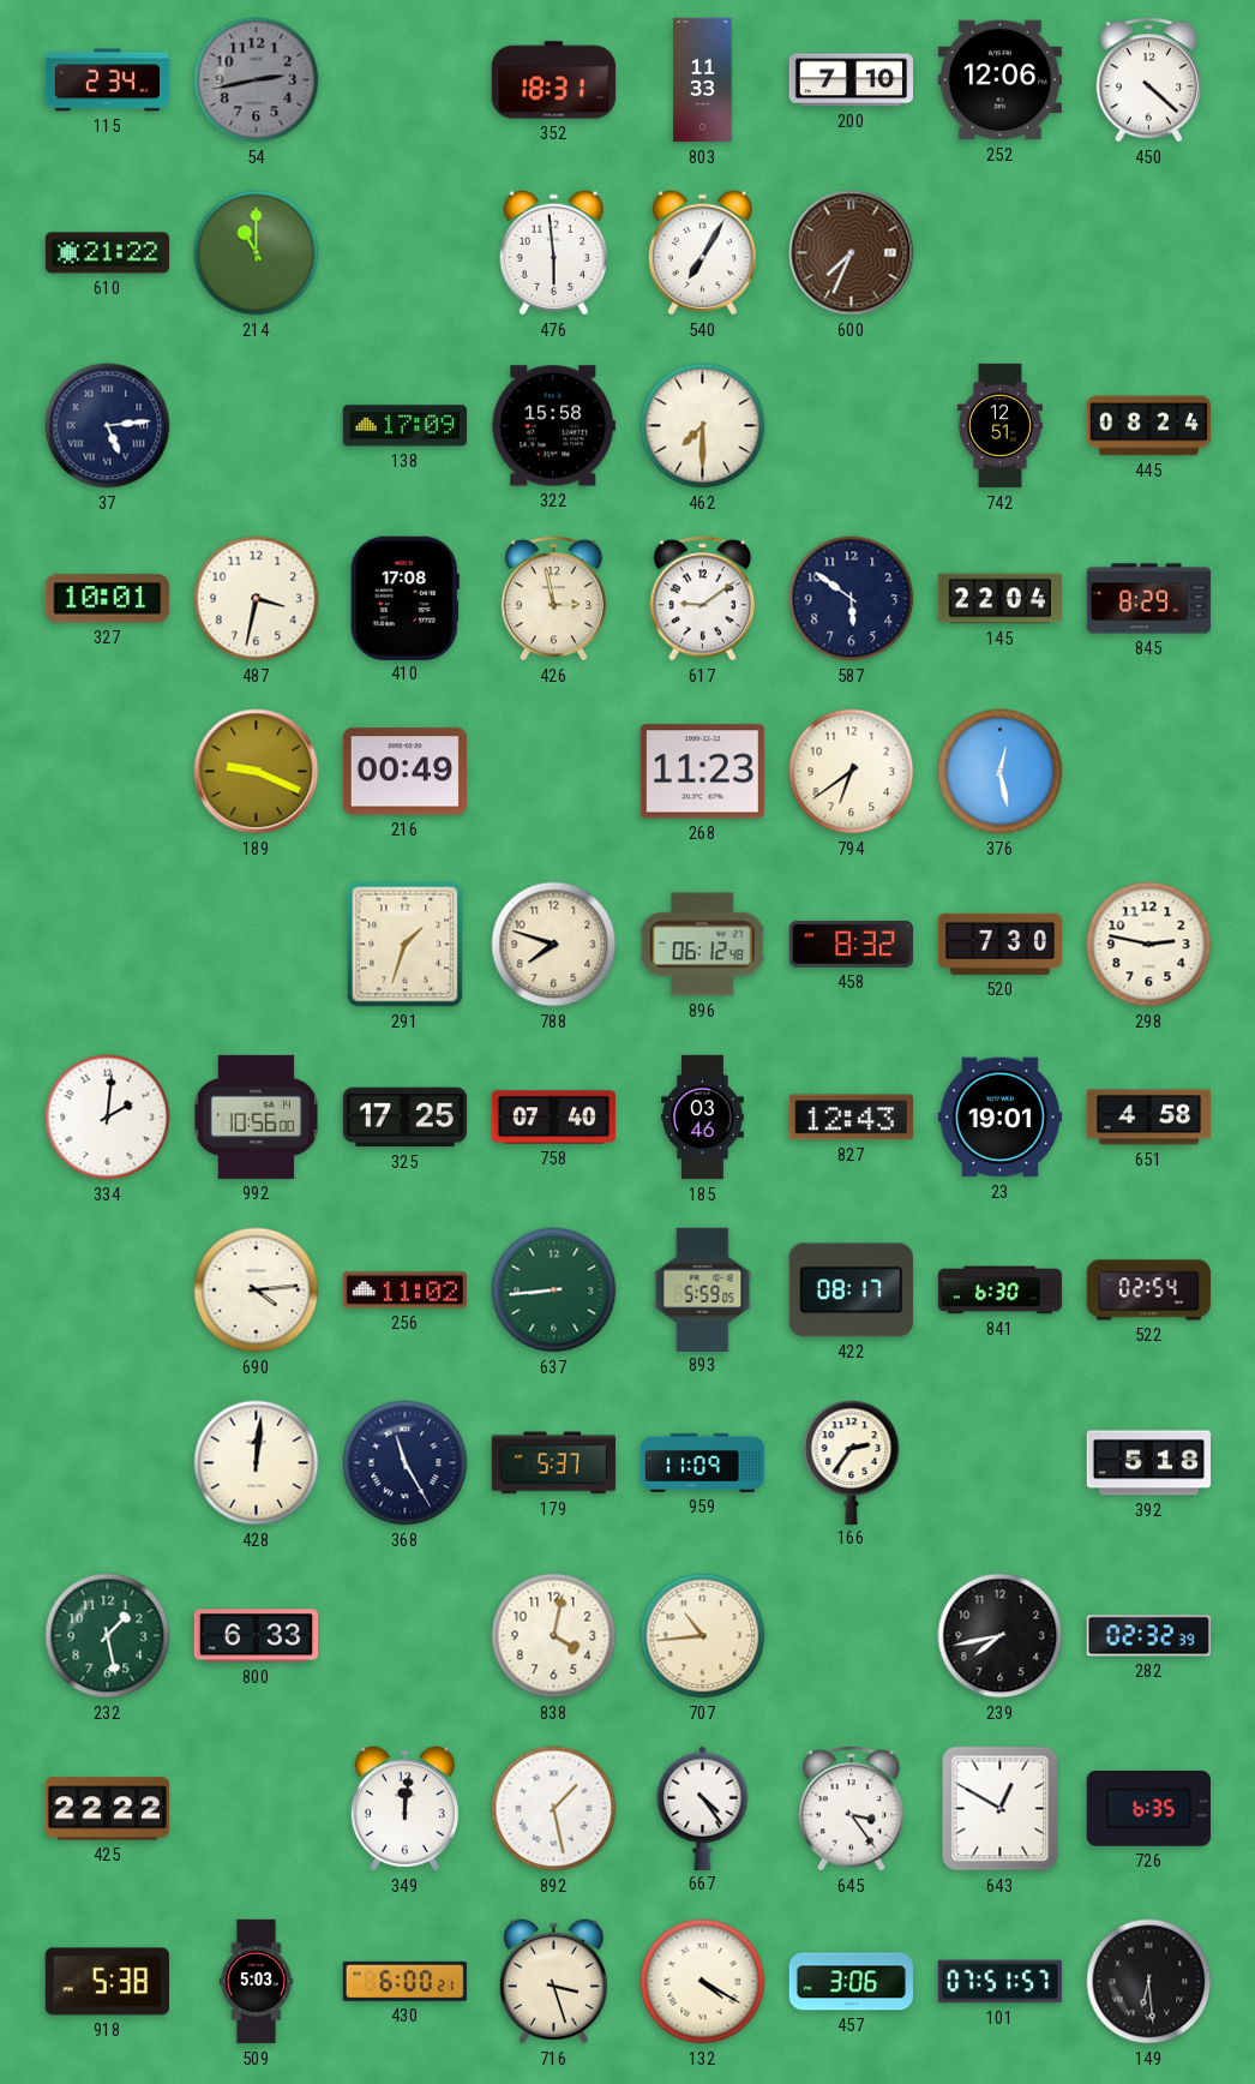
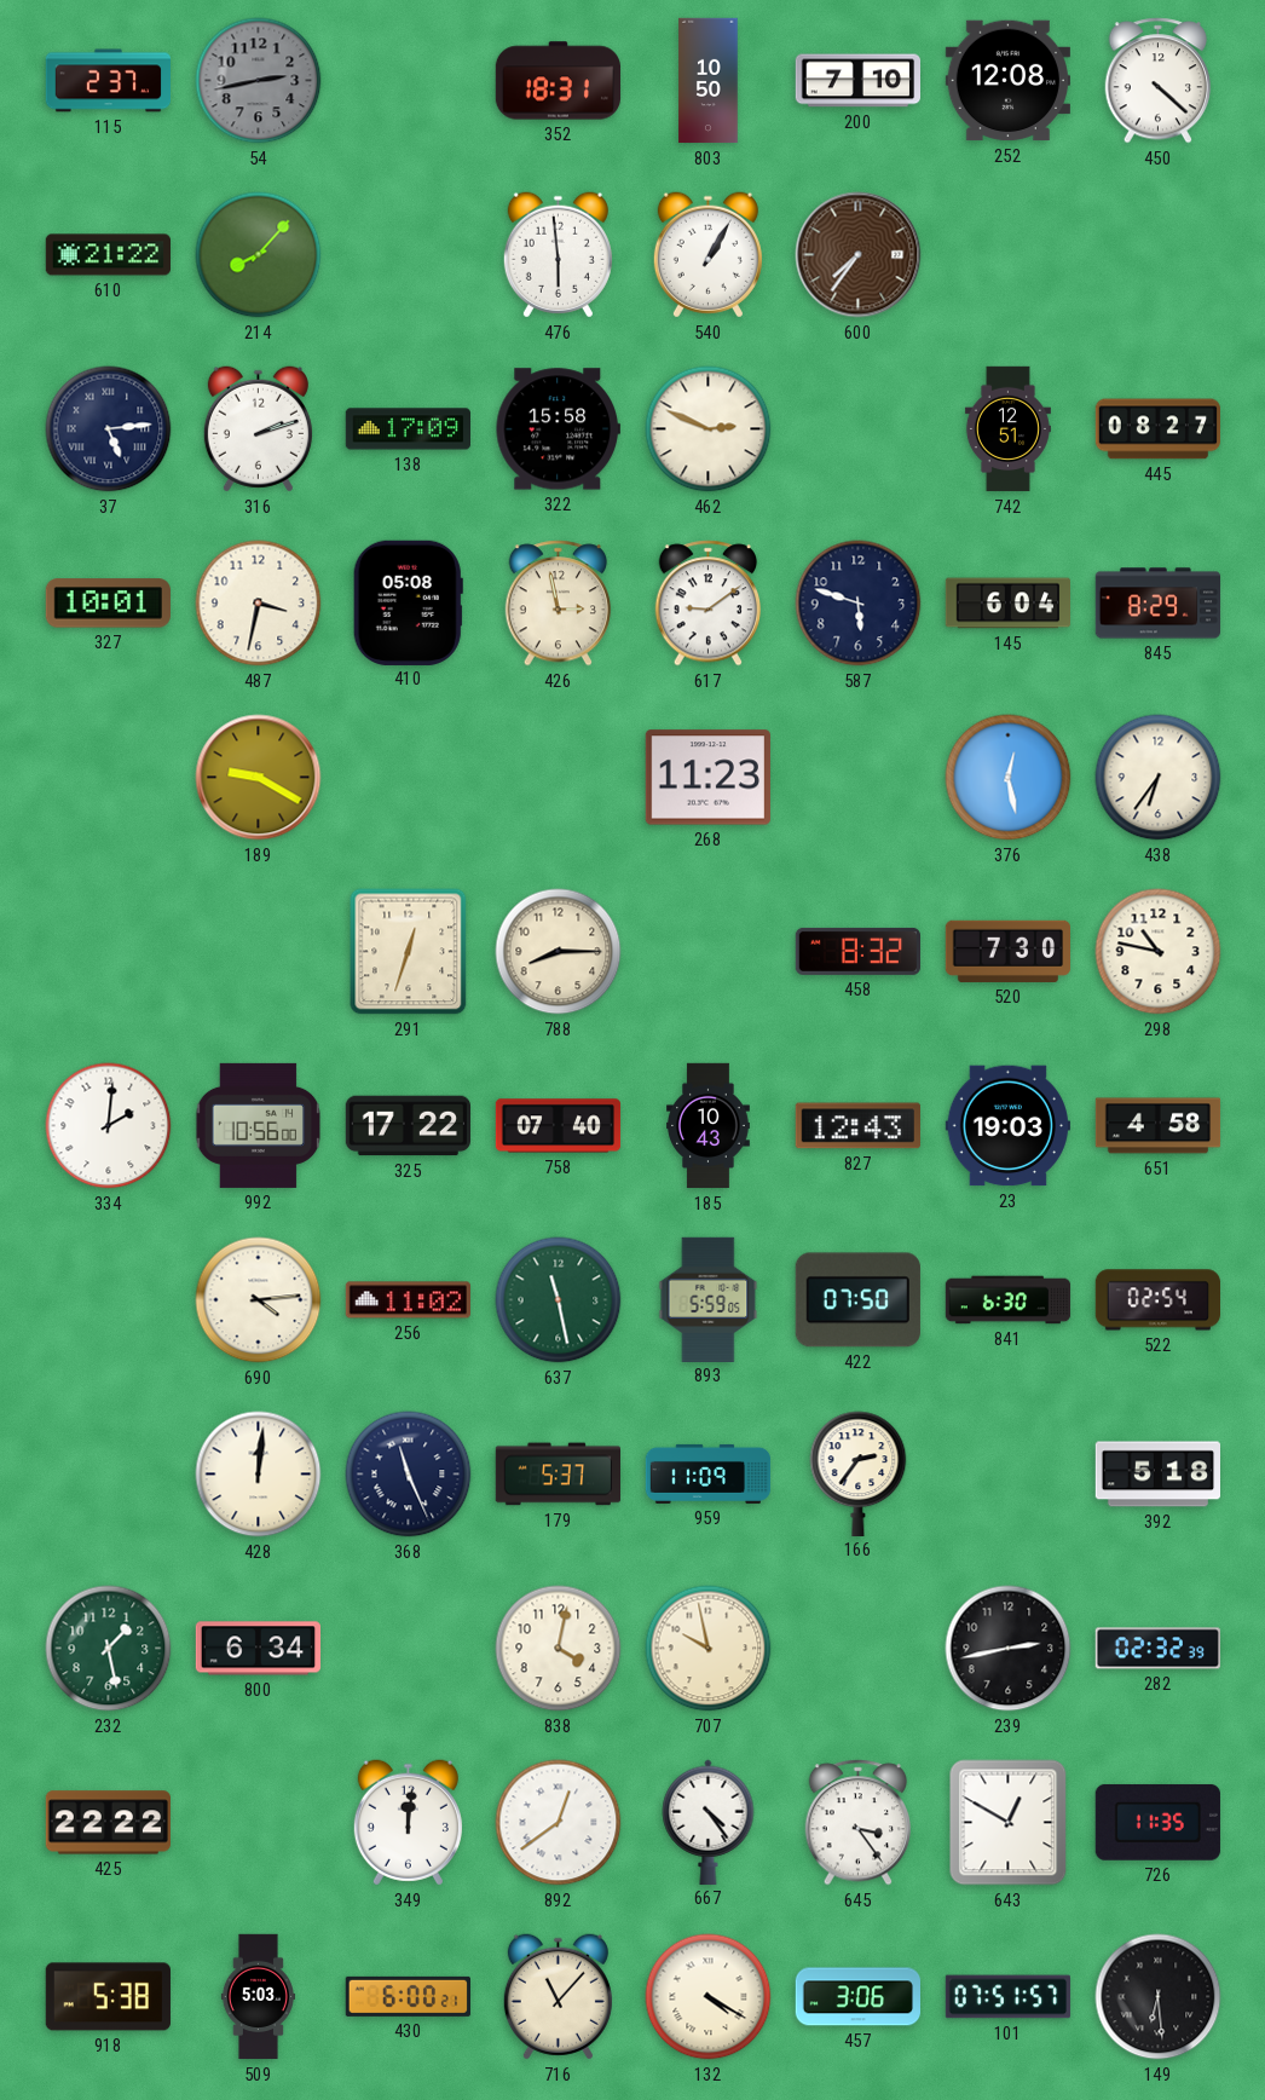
115: 2:34 -> 2:37 (108, 81)
803: 11:33 -> 10:50 (709, 81)
252: 12:06 -> 12:08 (1007, 81)
214: 11:00 -> 8:07 (259, 255)
540: 7:05 -> 1:05 (707, 255)
600: 7:34 -> 7:36 (859, 255)
316: none -> 2:12 (258, 429)
462: 7:30 -> 2:49 (709, 429)
445: 08:24 -> 08:27 (1157, 429)
410: 17:08 -> 05:08 (408, 602)
587: 5:51 -> 5:48 (859, 604)
145: 22:04 -> 6:04 (1009, 604)
189: 9:19 -> 9:20 (259, 778)
216: 00:49 -> none (404, 772)
794: 6:39 -> none (852, 772)
438: none -> 6:36 (1159, 778)
291: 1:33 -> 12:33 (409, 952)
788: 7:48 -> 8:15 (559, 952)
896: 06:12 -> none (703, 945)
298: 2:47 -> 10:47 (1159, 952)
325: 17:25 -> 17:22 (408, 1126)
185: 03:46 -> 10:43 (709, 1126)
23: 19:01 -> 19:03 (1007, 1126)
637: 8:44 -> 11:28 (559, 1300)
422: 08:17 -> 07:50 (857, 1300)
368: 11:25 -> 11:26 (409, 1475)
800: 6:33 -> 6:34 (259, 1649)
707: 10:44 -> 9:58 (709, 1649)
239: 7:43 -> 2:43 (1009, 1649)
892: 1:28 -> 12:39 (559, 1823)
726: 6:35 -> 11:35 (1157, 1822)
716: 3:27 -> 11:07 (558, 1997)
